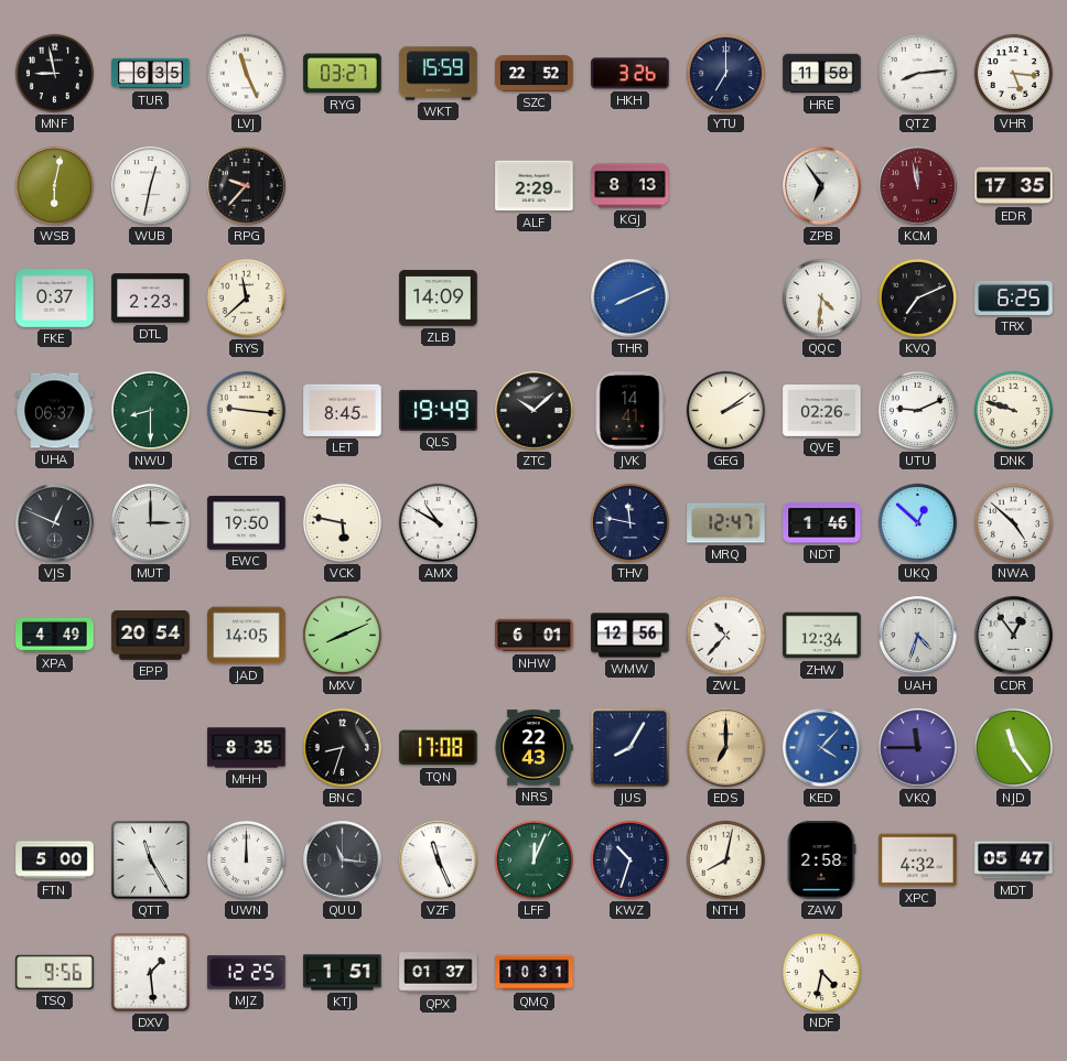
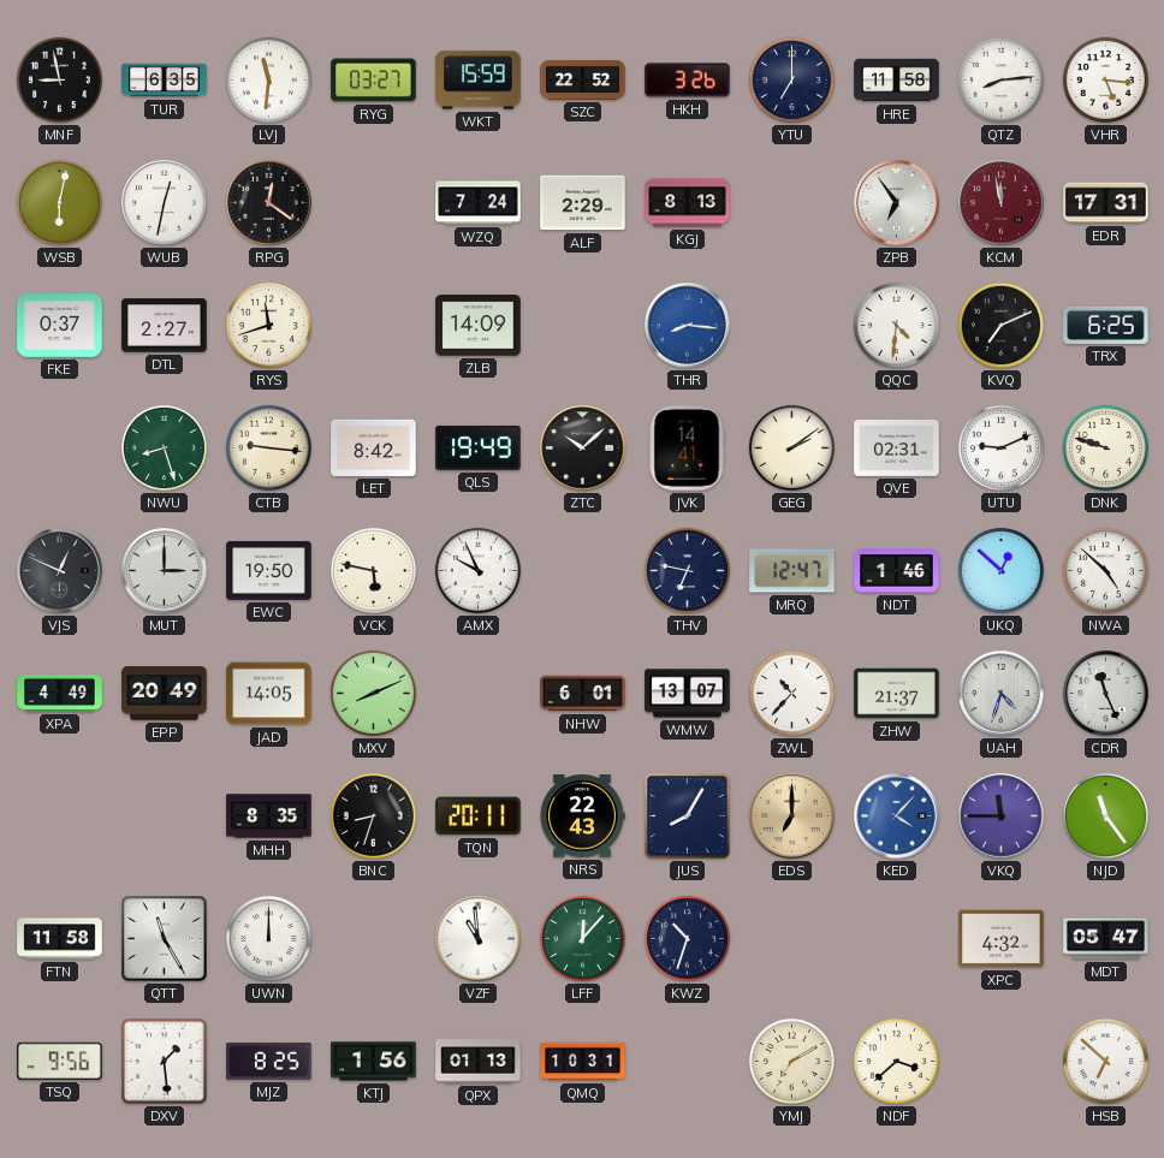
LVJ: 11:26 -> 11:31 (268, 79)
RPG: 9:37 -> 12:21 (269, 203)
WZQ: none -> 7:24 (479, 203)
EDR: 17:35 -> 17:31 (1106, 203)
DTL: 2:23 -> 2:27 (165, 326)
RYS: 11:38 -> 11:42 (268, 325)
THR: 8:11 -> 8:16 (688, 326)
UHA: 06:37 -> none (55, 411)
NWU: 8:30 -> 8:27 (164, 447)
LET: 8:45 -> 8:42 (374, 447)
QVE: 02:26 -> 02:31 (897, 449)
AMX: 10:50 -> 9:56 (477, 570)
THV: 11:47 -> 6:47 (687, 570)
EPP: 20:54 -> 20:49 (165, 694)
WMW: 12:56 -> 13:07 (688, 694)
ZHW: 12:34 -> 21:37 (897, 694)
CDR: 12:54 -> 11:26 (1106, 694)
TQN: 17:08 -> 20:11 (479, 816)
FTN: 5:00 -> 11:58 (60, 939)
QUU: 11:16 -> none (343, 860)
VZF: 11:26 -> 10:59 (479, 939)
LFF: 12:04 -> 12:07 (582, 938)
NTH: 8:02 -> none (725, 859)
ZAW: 2:58 -> none (821, 860)
MJZ: 12:25 -> 8:25 (269, 1062)
KTJ: 1:51 -> 1:56 (374, 1062)
QPX: 01:37 -> 01:13 (479, 1062)
YMJ: none -> 7:10 (791, 1061)
NDF: 4:32 -> 3:38 (896, 1061)
HSB: none -> 6:52 (1105, 1061)
